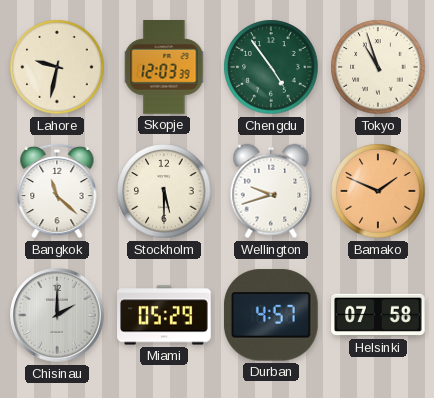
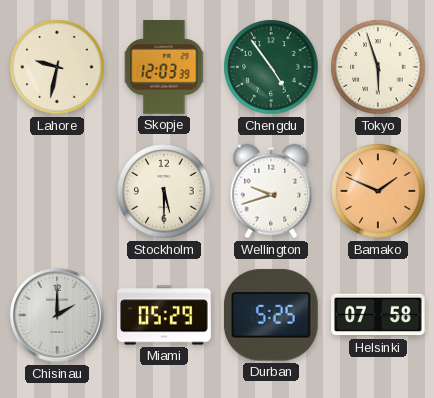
Tokyo: 10:57 -> 5:57 (378, 67)
Bangkok: 11:22 -> none (57, 191)
Durban: 4:57 -> 5:25 (271, 315)
